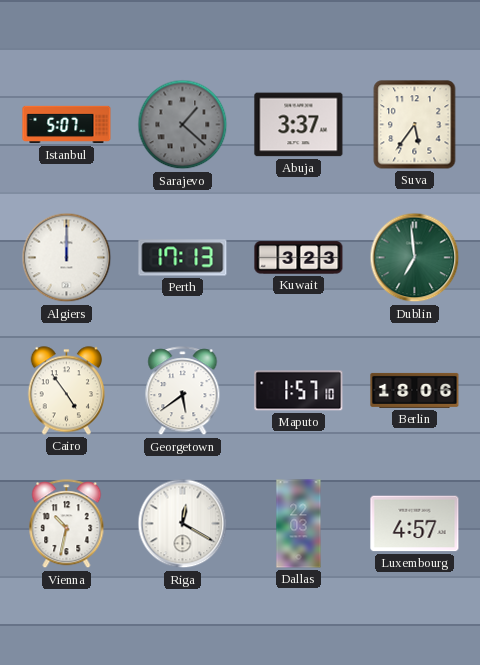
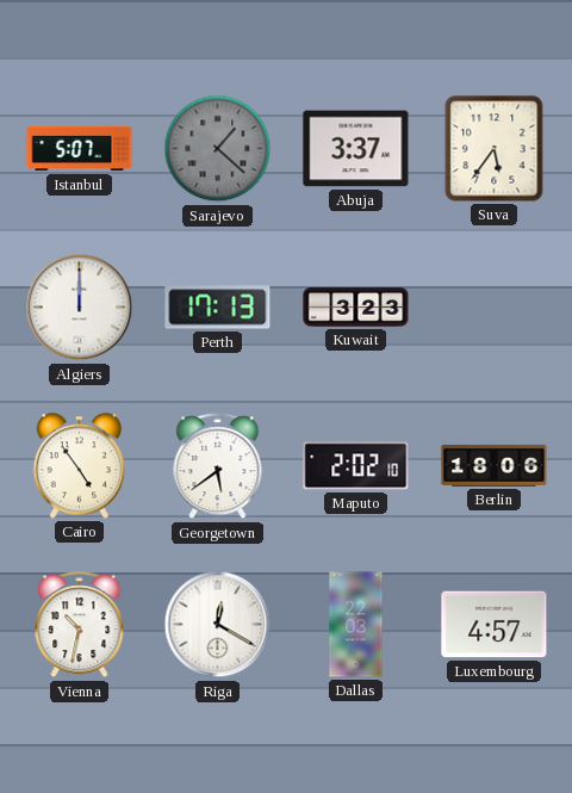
Dublin: 6:59 -> none (415, 258)
Maputo: 1:57 -> 2:02 (356, 466)
